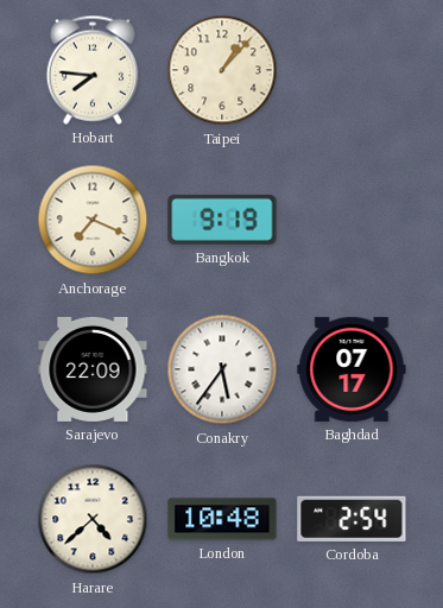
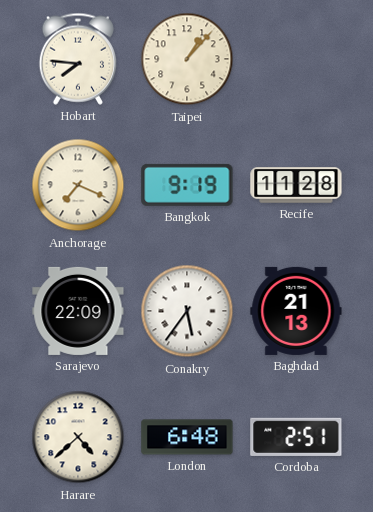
Recife: none -> 11:28 (296, 185)
Baghdad: 07:17 -> 21:13 (296, 311)
London: 10:48 -> 6:48 (187, 437)
Cordoba: 2:54 -> 2:51 (296, 437)
